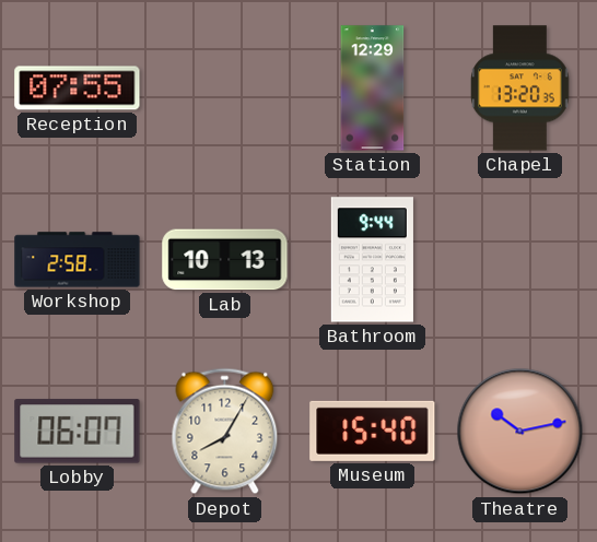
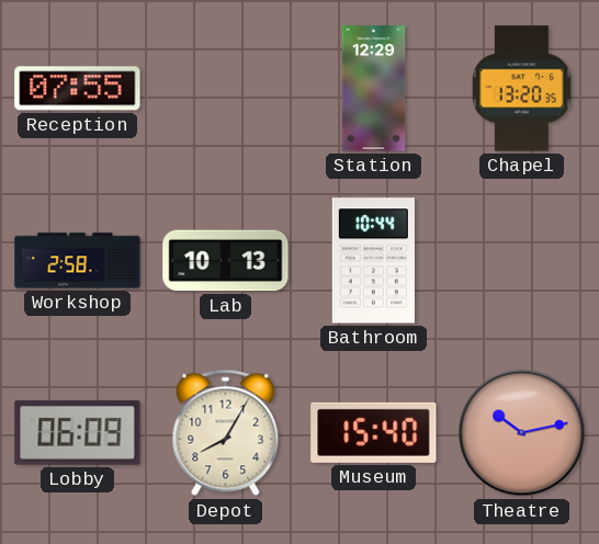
Bathroom: 9:44 -> 10:44 (373, 261)
Lobby: 06:07 -> 06:09 (78, 433)
